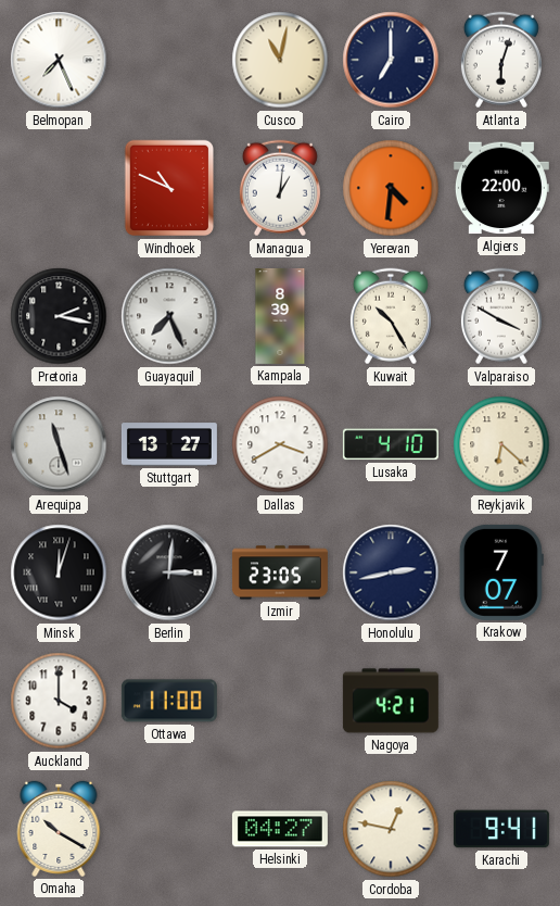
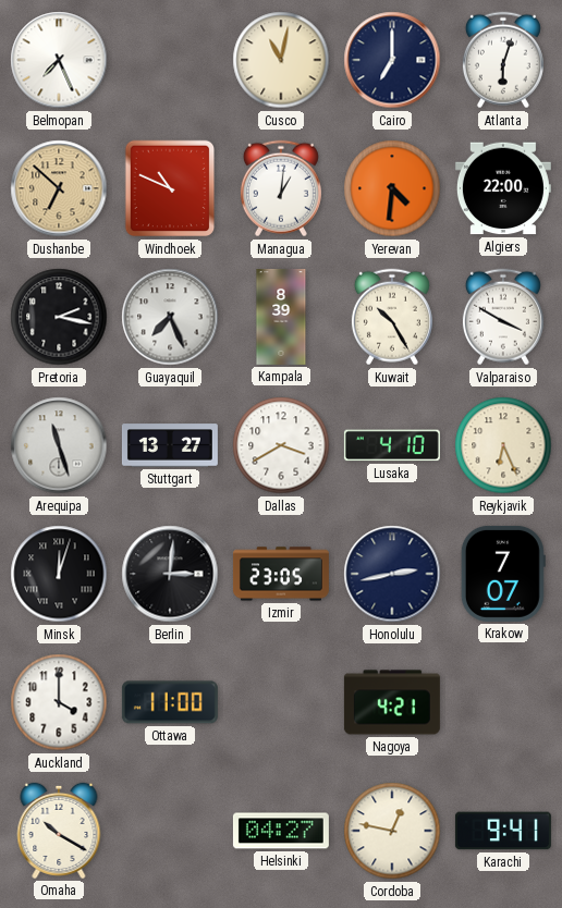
Dushanbe: none -> 6:52 (59, 188)
Reykjavik: 6:22 -> 6:26 (503, 445)
